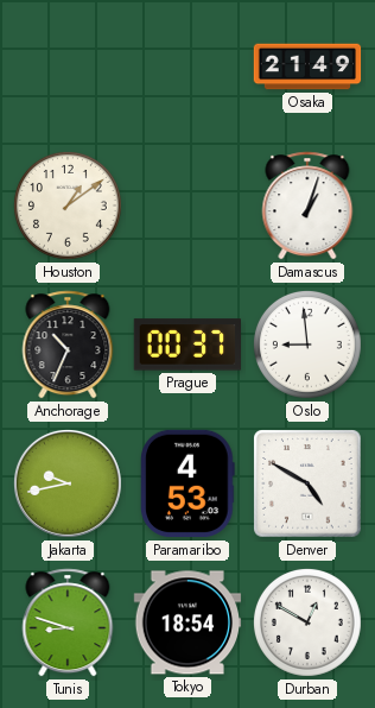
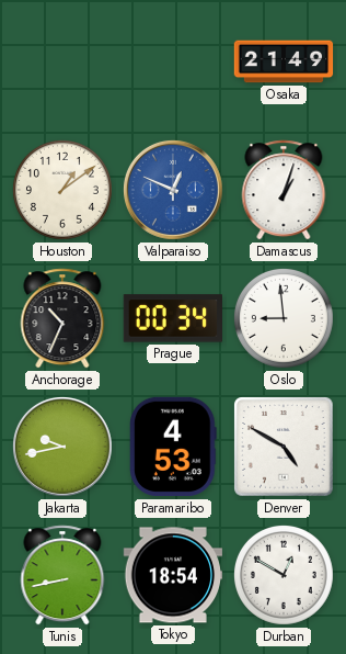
Valparaiso: none -> 12:49 (173, 190)
Prague: 00:37 -> 00:34 (172, 318)
Tunis: 8:48 -> 8:43 (62, 575)
